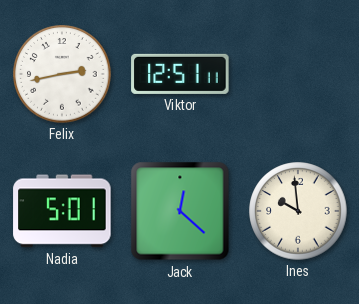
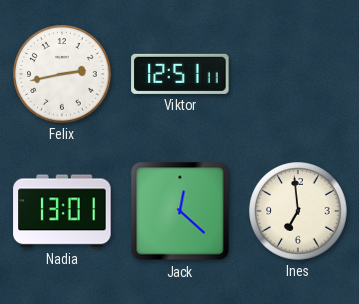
Nadia: 5:01 -> 13:01 (62, 211)
Ines: 9:59 -> 6:59 (298, 211)
